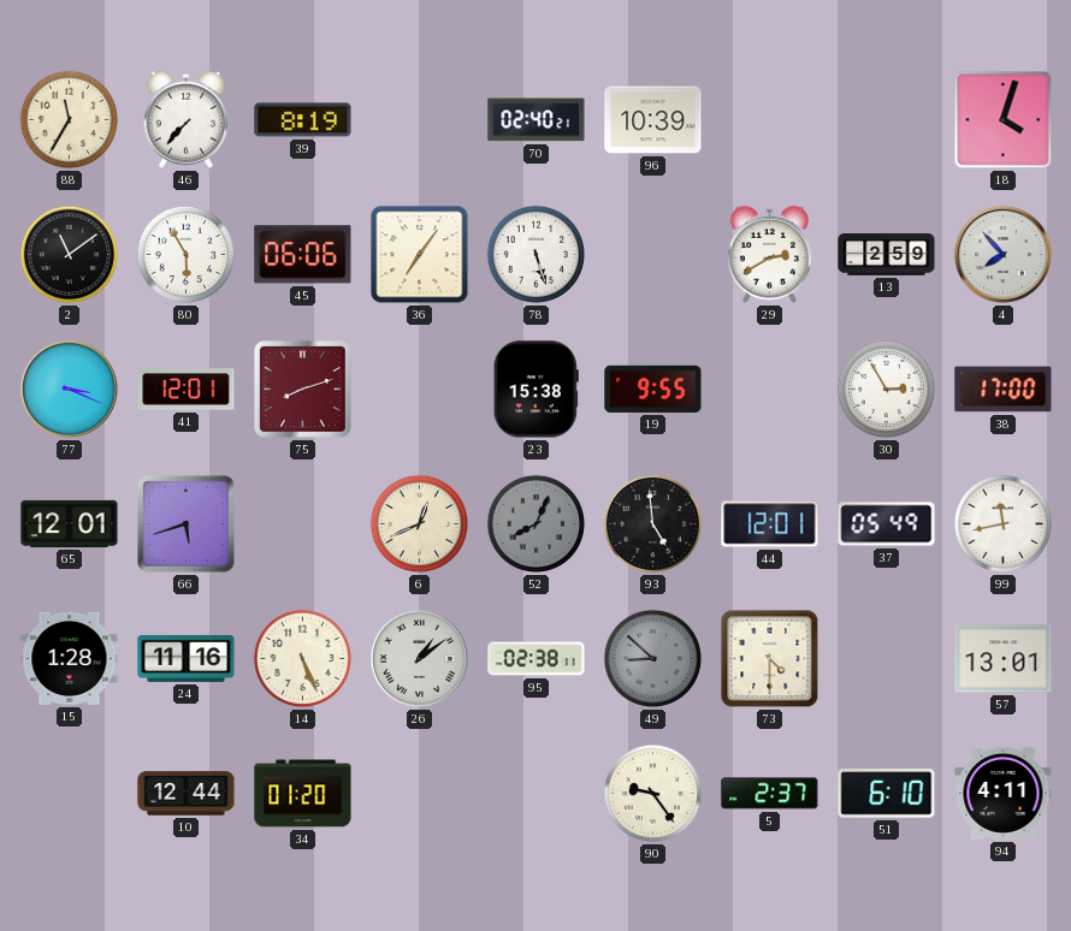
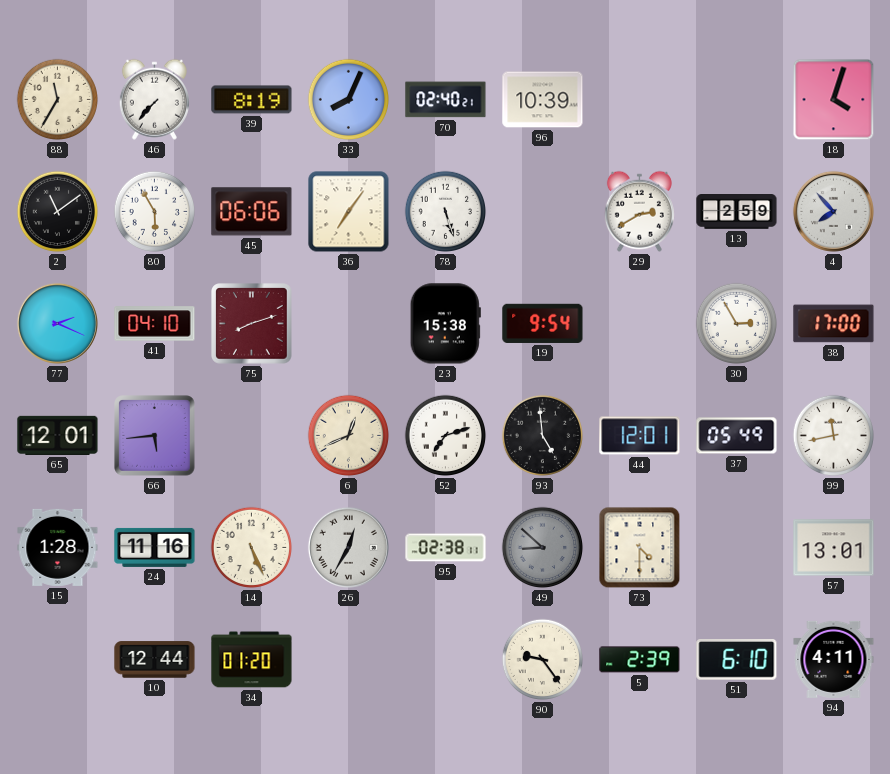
33: none -> 8:04 (349, 100)
77: 3:19 -> 2:19 (57, 323)
41: 12:01 -> 04:10 (155, 324)
19: 9:55 -> 9:54 (543, 323)
66: 5:42 -> 5:44 (155, 436)
52: 8:04 -> 7:12 (446, 436)
52 dial: grey -> white (446, 436)
26: 1:09 -> 12:35 (348, 547)
5: 2:37 -> 2:39 (640, 660)
